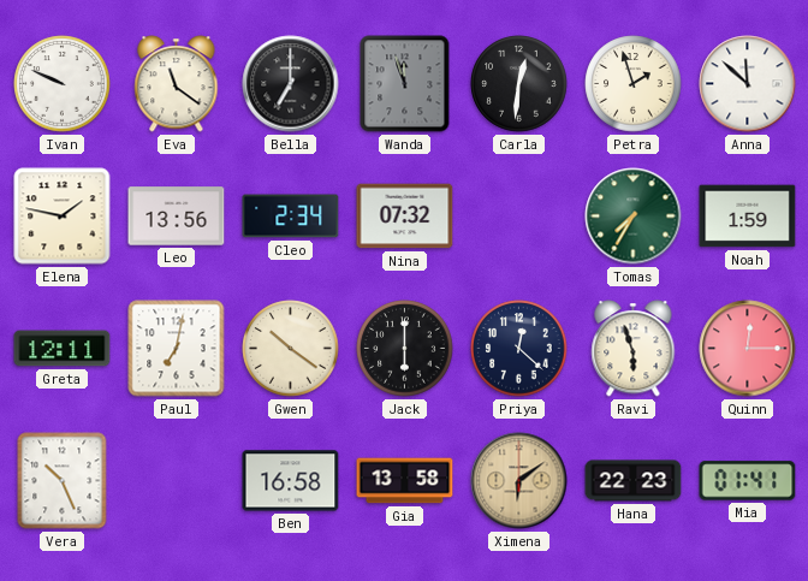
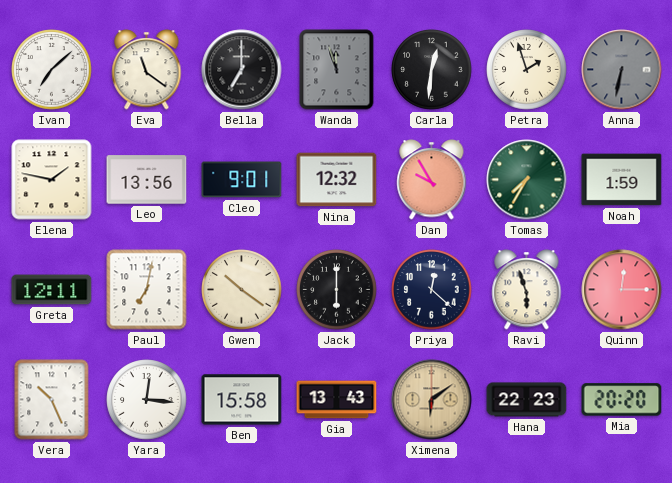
Ivan: 9:49 -> 7:08 (52, 70)
Anna: 11:52 -> 6:32 (622, 70)
Anna dial: white -> grey (622, 70)
Cleo: 2:34 -> 9:01 (242, 180)
Nina: 07:32 -> 12:32 (337, 180)
Dan: none -> 9:55 (432, 180)
Yara: none -> 12:16 (147, 400)
Ben: 16:58 -> 15:58 (242, 400)
Gia: 13:58 -> 13:43 (337, 400)
Mia: 01:41 -> 20:20 (622, 400)
